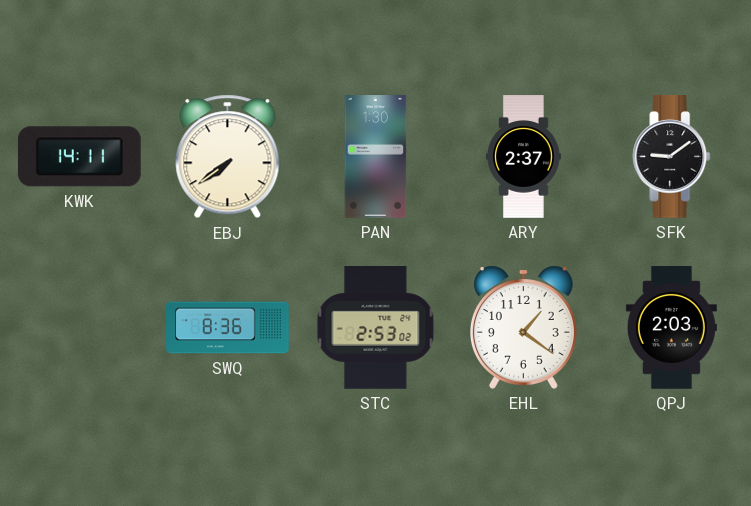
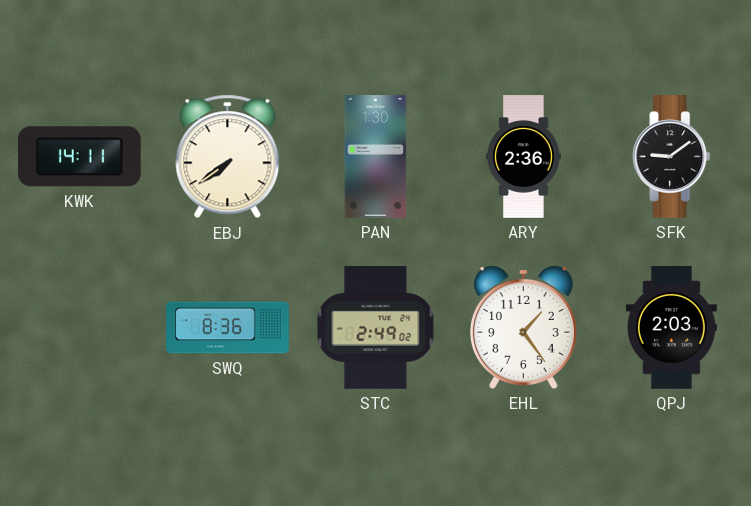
ARY: 2:37 -> 2:36 (524, 157)
STC: 2:53 -> 2:49 (376, 328)
EHL: 1:21 -> 1:24 (523, 327)
